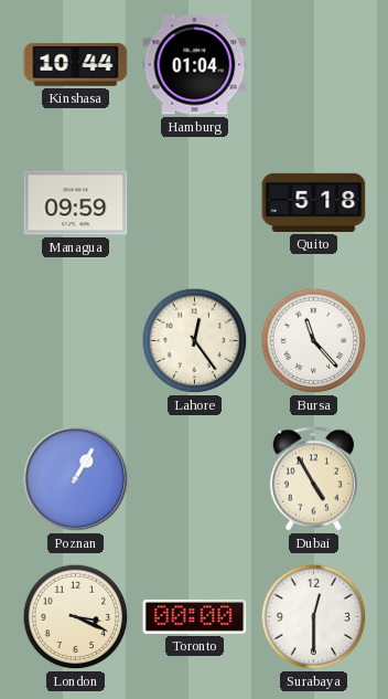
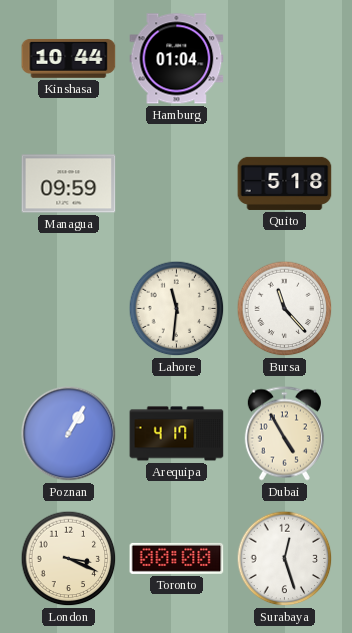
Lahore: 12:24 -> 11:31 (177, 309)
Arequipa: none -> 4:17 (177, 434)
Surabaya: 12:30 -> 12:27 (285, 559)
